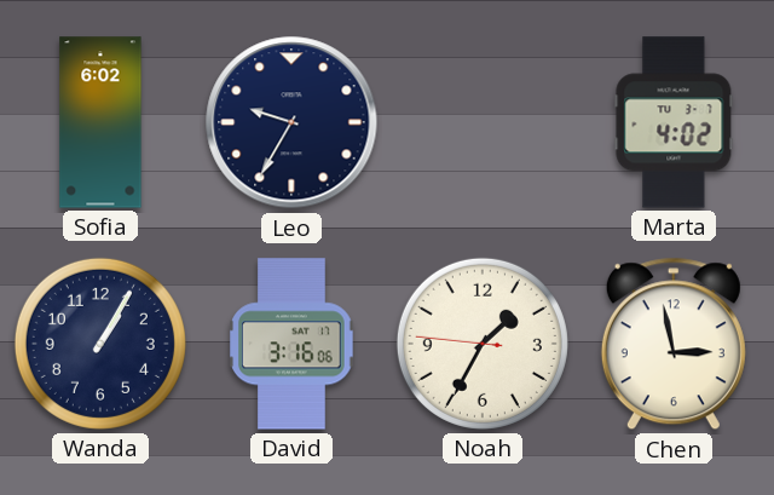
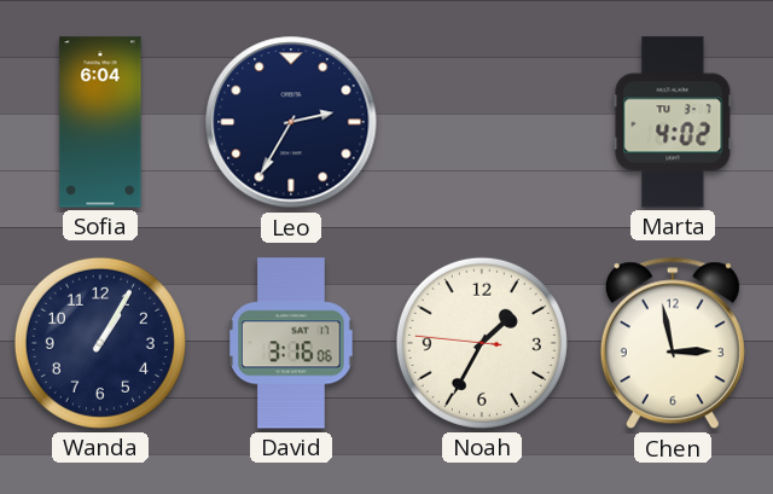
Sofia: 6:02 -> 6:04 (100, 122)
Leo: 9:35 -> 2:35 (291, 122)
